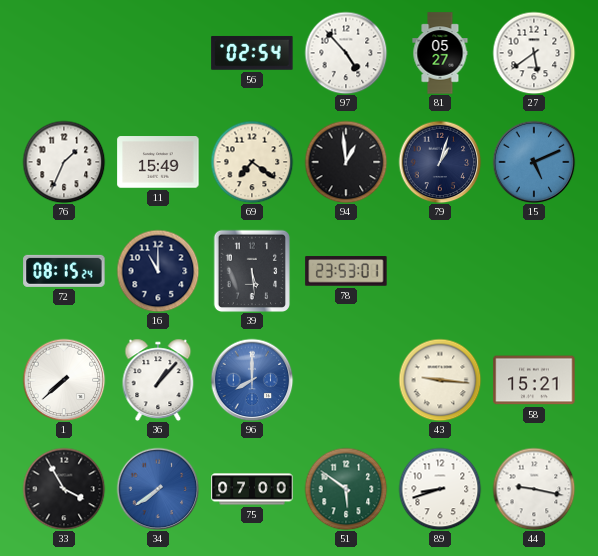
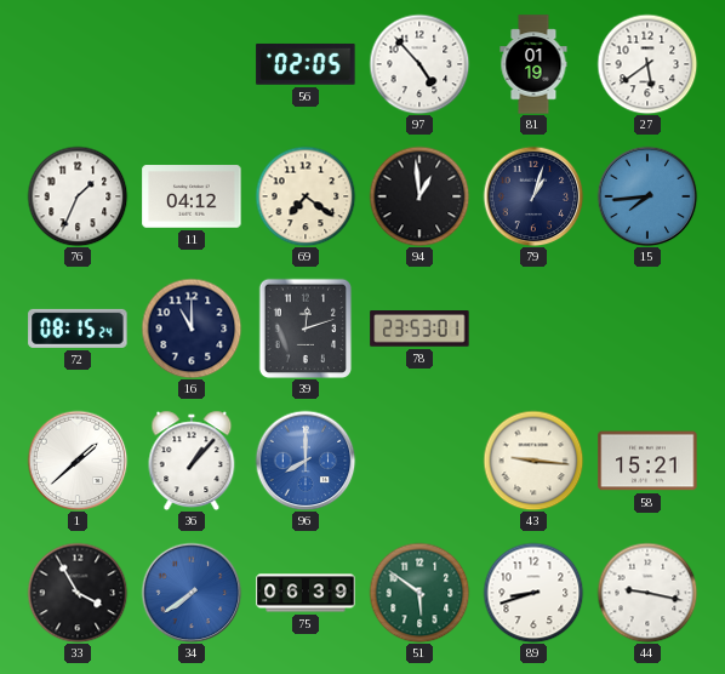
56: 02:54 -> 02:05 (306, 64)
81: 05:27 -> 01:19 (533, 64)
11: 15:49 -> 04:12 (192, 196)
15: 5:11 -> 7:44 (647, 196)
39: 5:29 -> 12:12 (306, 329)
1: 7:38 -> 1:38 (78, 461)
75: 07:00 -> 06:39 (306, 593)
